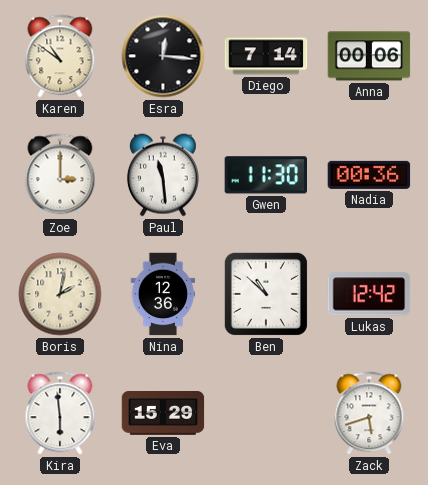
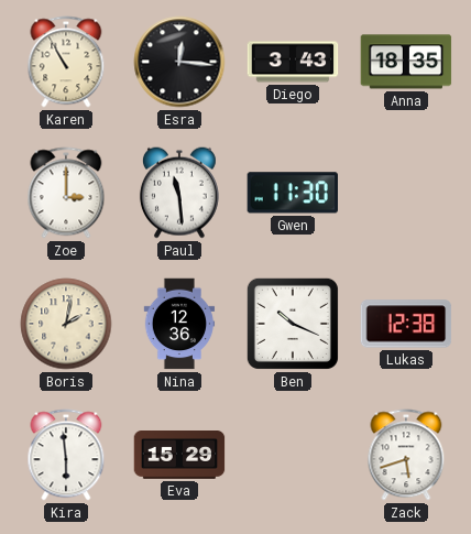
Karen: 10:51 -> 10:55 (66, 62)
Diego: 7:14 -> 3:43 (293, 62)
Anna: 00:06 -> 18:35 (406, 62)
Nadia: 00:36 -> none (369, 175)
Ben: 10:52 -> 10:19 (293, 324)
Lukas: 12:42 -> 12:38 (406, 324)
